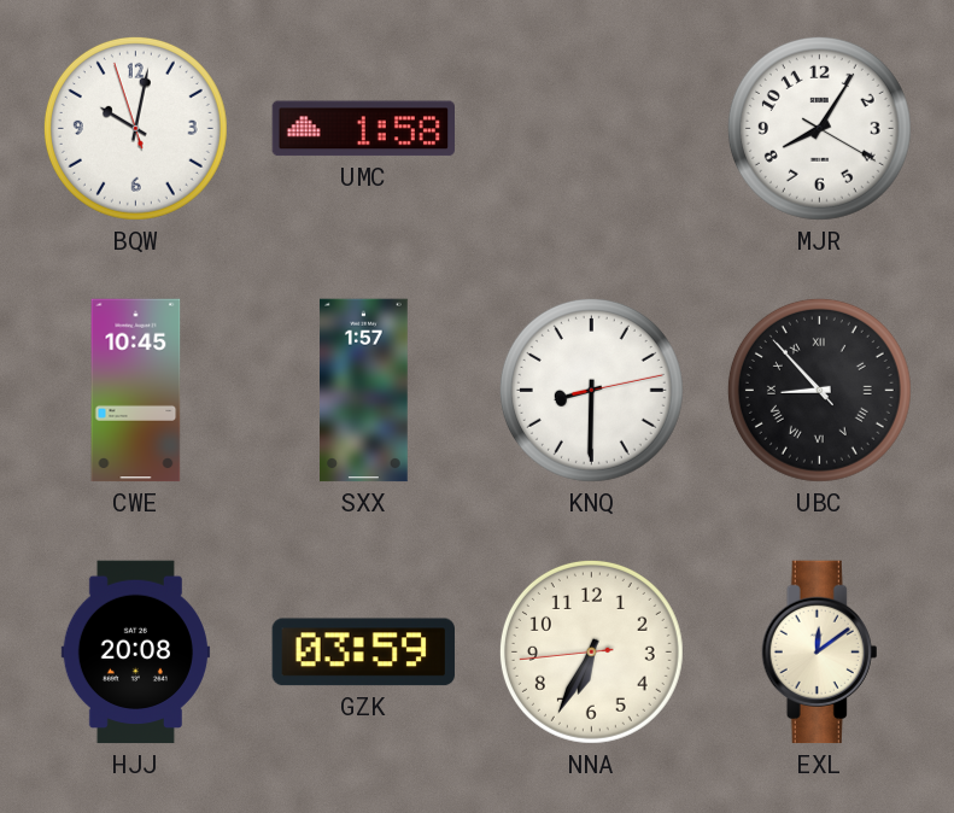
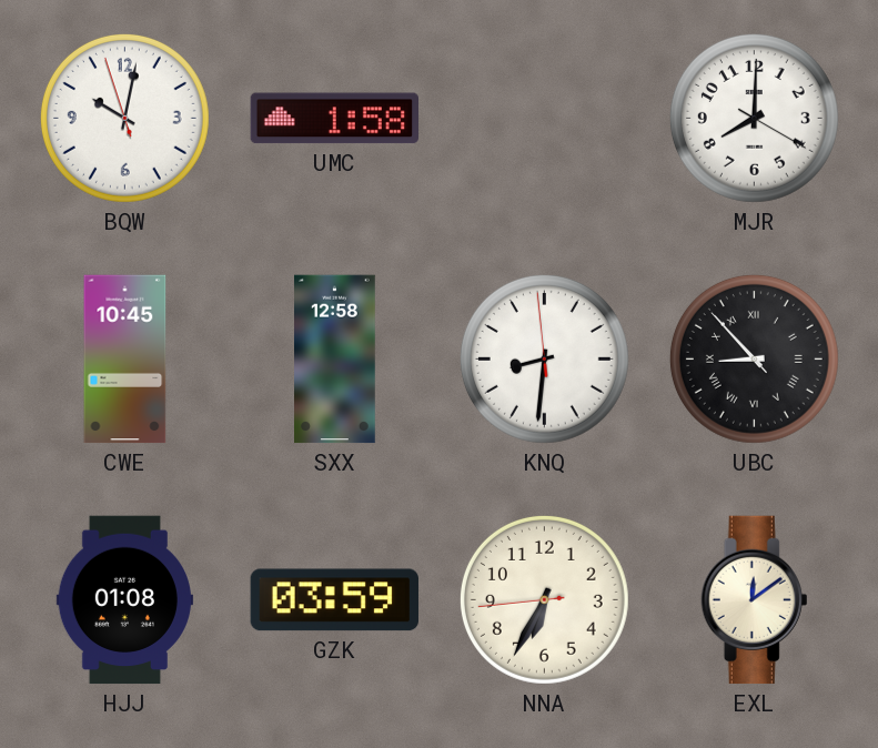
MJR: 8:05 -> 8:00 (754, 118)
SXX: 1:57 -> 12:58 (335, 360)
KNQ: 8:30:13 -> 8:30:59 (544, 358)
HJJ: 20:08 -> 01:08 (124, 600)
